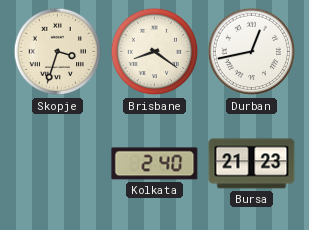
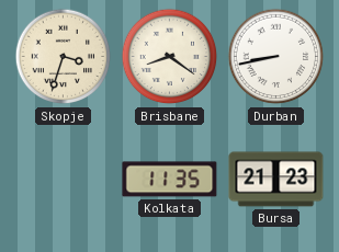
Durban: 12:43 -> 8:43 (276, 57)
Kolkata: 2:40 -> 11:35 (170, 180)
